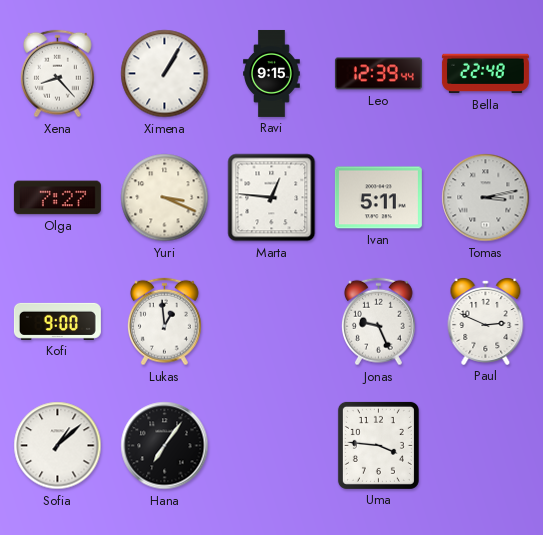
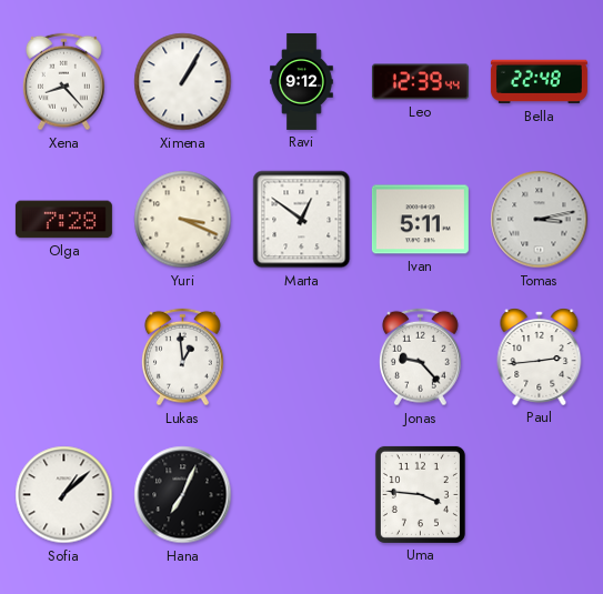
Ravi: 9:15 -> 9:12 (302, 81)
Olga: 7:27 -> 7:28 (63, 220)
Marta: 12:46 -> 12:51 (302, 220)
Kofi: 9:00 -> none (57, 321)
Jonas: 9:26 -> 9:23 (421, 358)
Paul: 2:49 -> 2:44 (540, 358)
Hana: 7:06 -> 7:04 (183, 495)
